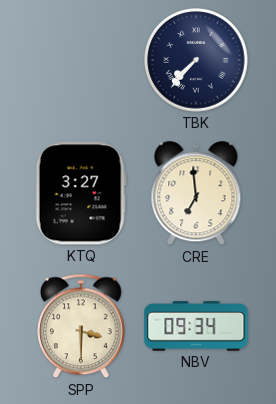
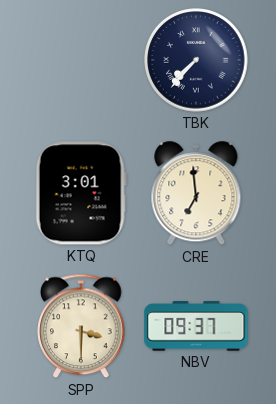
KTQ: 3:27 -> 3:01 (81, 193)
NBV: 09:34 -> 09:37 (196, 326)
